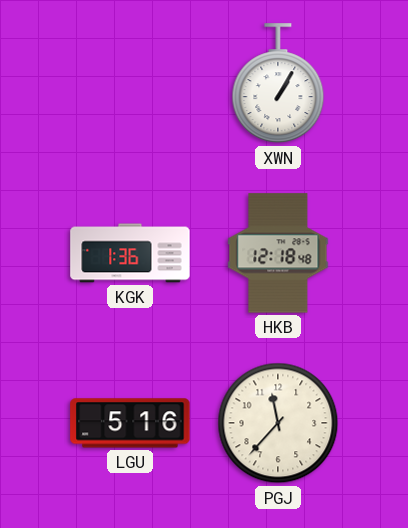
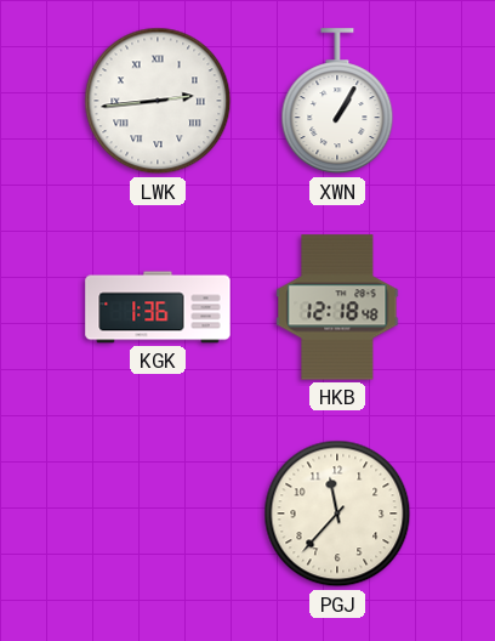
LWK: none -> 2:44 (158, 101)
LGU: 5:16 -> none (130, 423)
